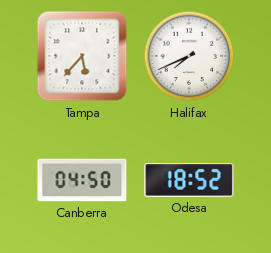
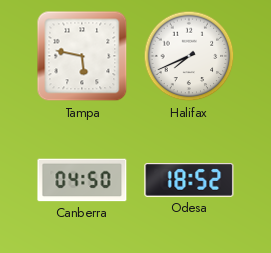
Tampa: 5:37 -> 5:47 (82, 56)
